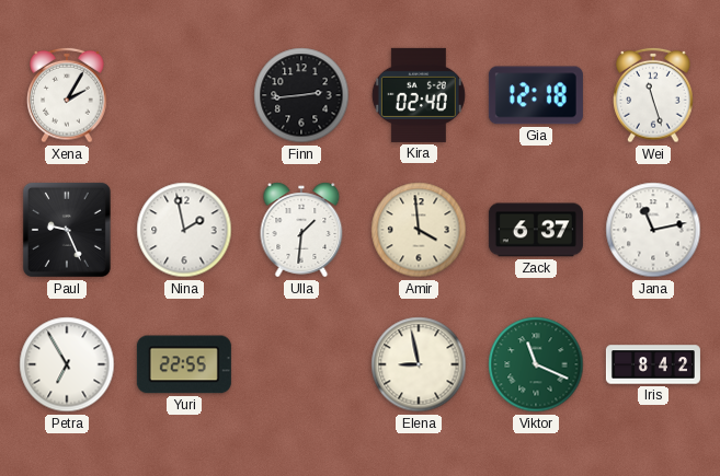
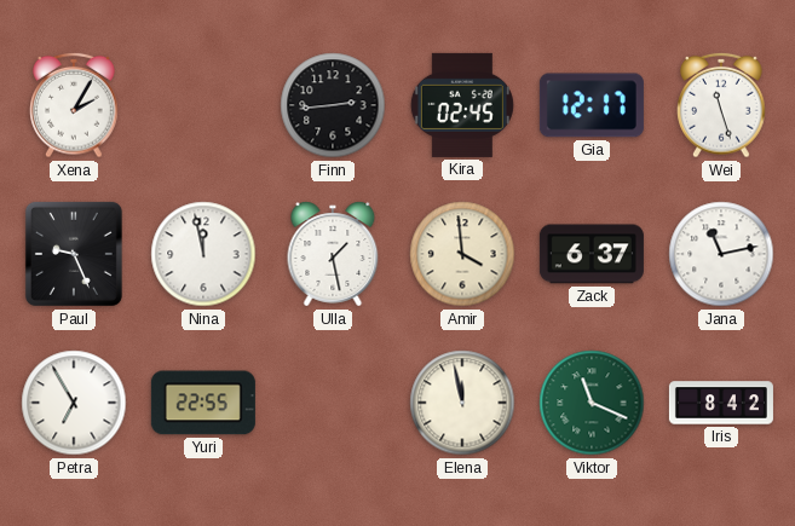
Kira: 02:40 -> 02:45 (462, 105)
Gia: 12:18 -> 12:17 (592, 105)
Nina: 1:58 -> 11:58 (203, 254)
Ulla: 1:31 -> 1:28 (333, 254)
Elena: 8:58 -> 11:58 (462, 403)
